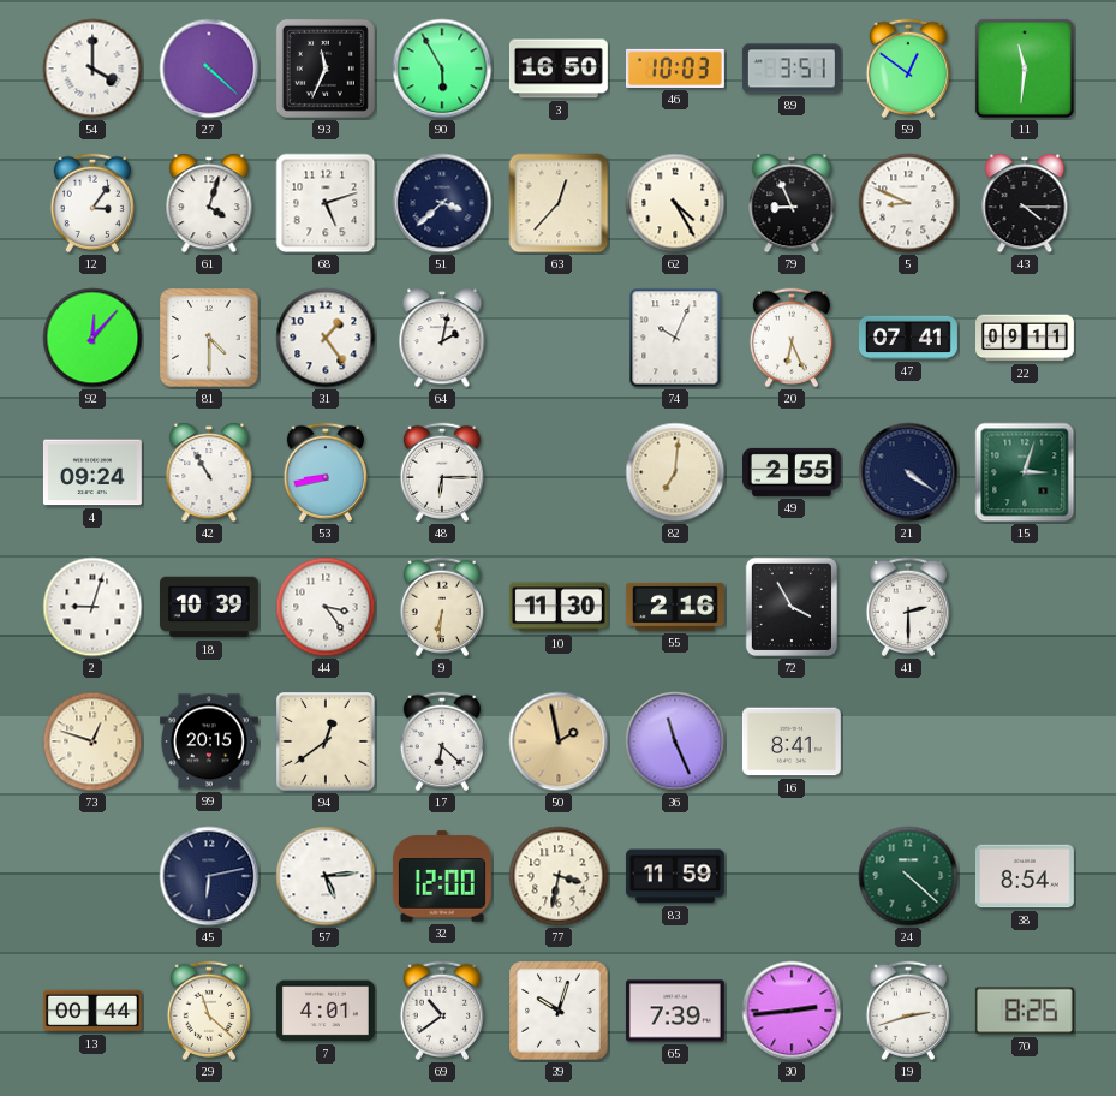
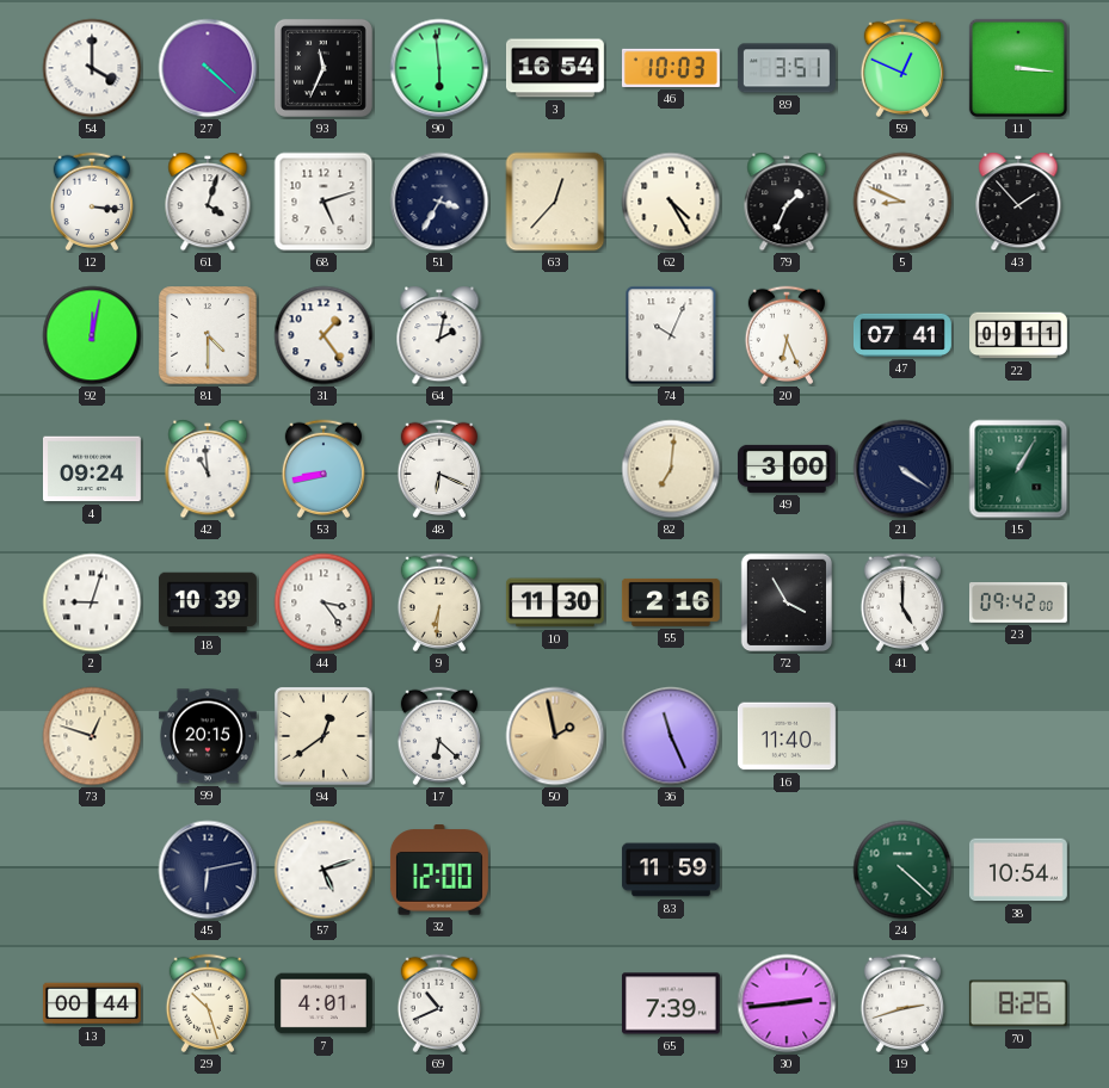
90: 5:55 -> 5:59 (439, 68)
3: 16:50 -> 16:54 (555, 68)
59: 12:51 -> 12:49 (901, 68)
11: 11:31 -> 3:16 (1018, 68)
12: 3:06 -> 3:16 (91, 202)
51: 3:38 -> 3:35 (439, 202)
79: 8:56 -> 1:34 (787, 202)
43: 4:15 -> 1:53 (1018, 202)
92: 12:07 -> 12:02 (92, 335)
42: 10:55 -> 10:59 (208, 469)
48: 6:15 -> 6:19 (438, 469)
49: 2:55 -> 3:00 (787, 469)
15: 3:03 -> 1:05 (1018, 469)
41: 2:30 -> 5:00 (901, 602)
23: none -> 09:42 (1018, 604)
16: 8:41 -> 11:40 (787, 736)
57: 5:14 -> 5:12 (324, 870)
77: 3:32 -> none (559, 876)
38: 8:54 -> 10:54 (1018, 870)
29: 11:22 -> 10:27 (207, 1003)
69: 10:39 -> 10:41 (438, 1003)
39: 10:03 -> none (559, 1011)
